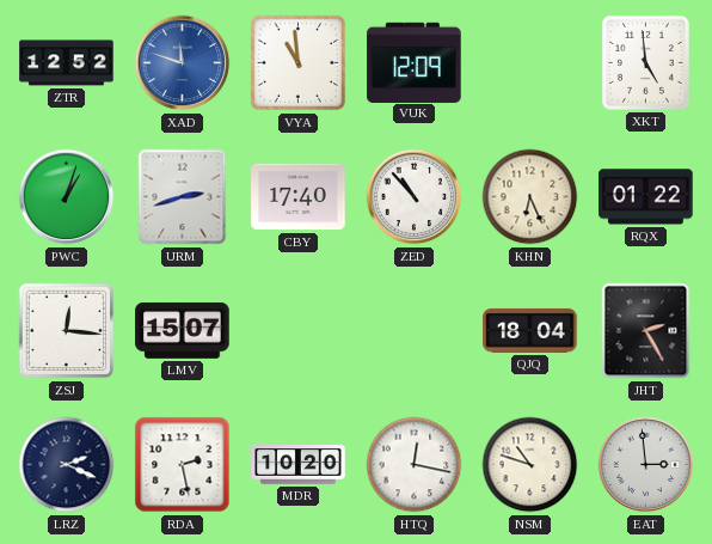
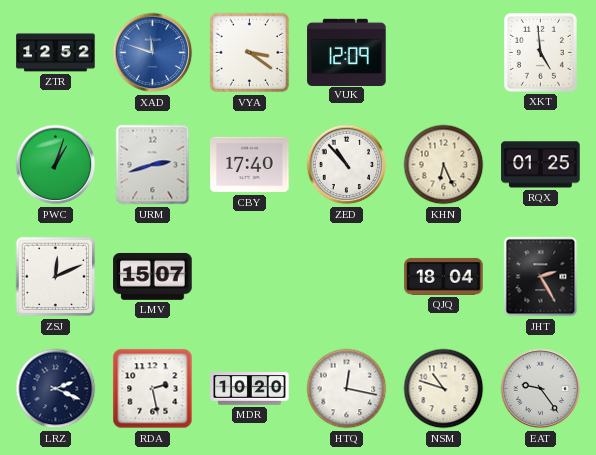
VYA: 10:59 -> 3:21 (250, 53)
RQX: 01:22 -> 01:25 (541, 165)
ZSJ: 12:16 -> 12:11 (56, 277)
EAT: 2:59 -> 9:24 (541, 389)
